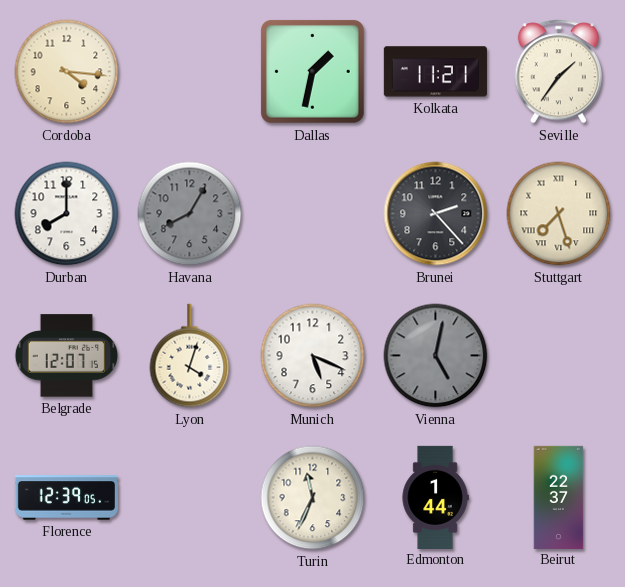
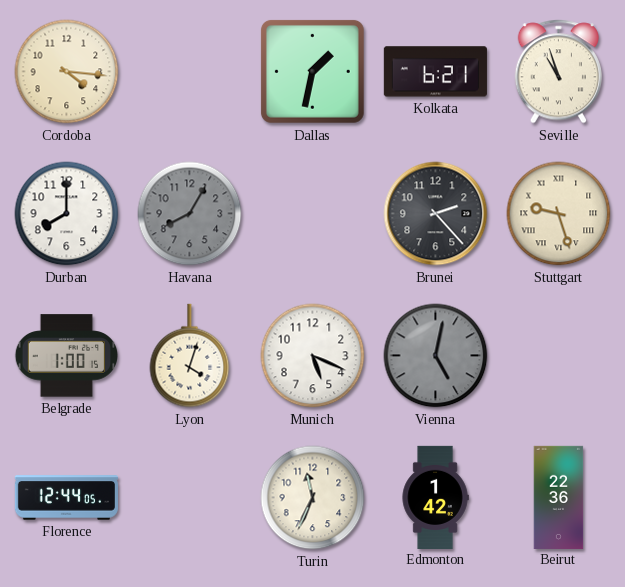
Kolkata: 11:21 -> 6:21 (435, 72)
Seville: 1:36 -> 10:57 (558, 72)
Stuttgart: 7:27 -> 9:27 (559, 214)
Belgrade: 12:07 -> 1:00 (66, 356)
Florence: 12:39 -> 12:44 (66, 498)
Edmonton: 1:44 -> 1:42 (435, 497)
Beirut: 22:37 -> 22:36 (559, 497)
